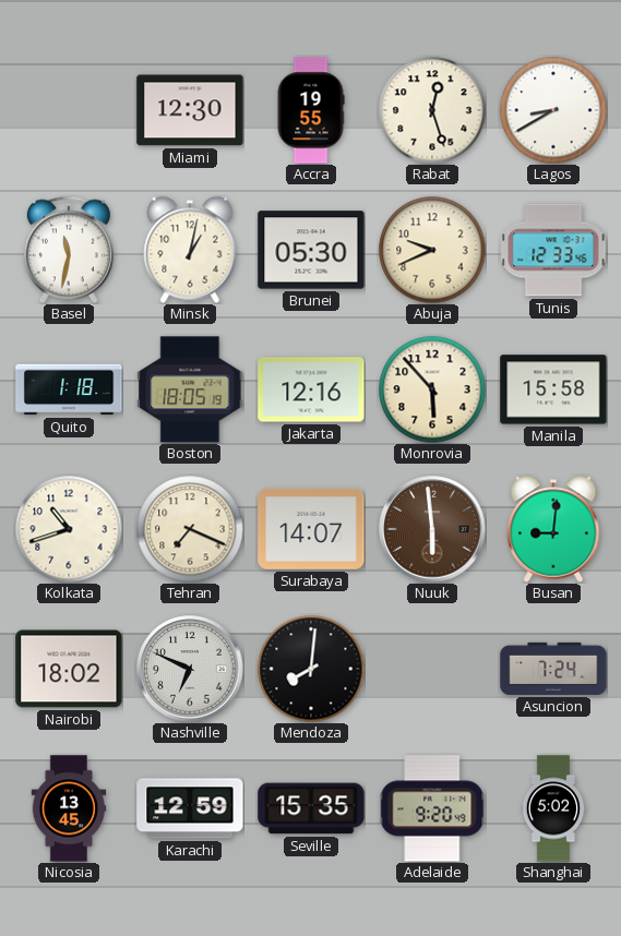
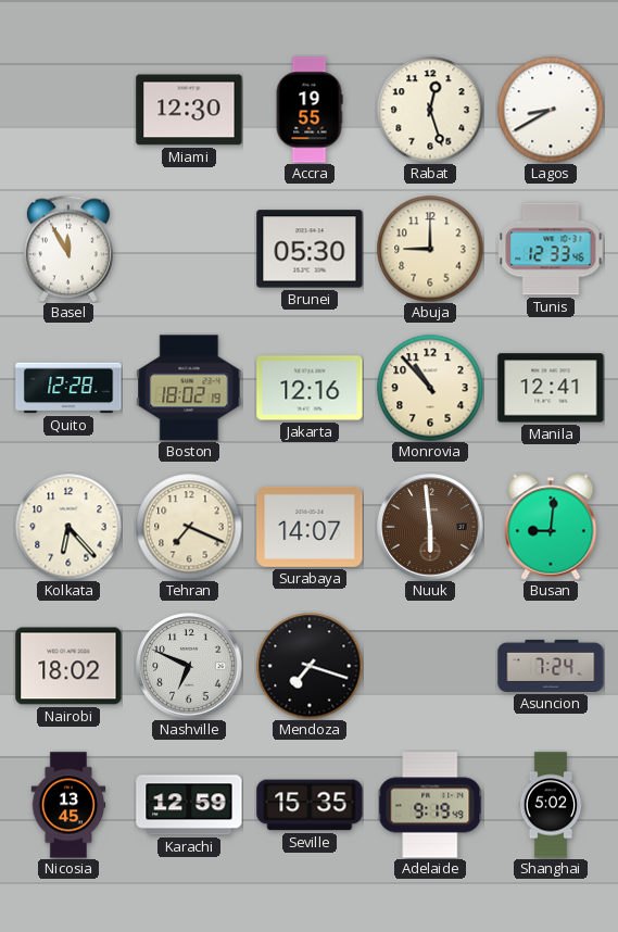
Basel: 11:32 -> 11:55 (68, 249)
Minsk: 1:02 -> none (190, 250)
Abuja: 9:41 -> 9:00 (430, 249)
Quito: 1:18 -> 12:28 (68, 388)
Boston: 18:05 -> 18:02 (189, 388)
Monrovia: 5:53 -> 10:53 (430, 388)
Manila: 15:58 -> 12:41 (551, 388)
Kolkata: 10:42 -> 6:23 (68, 527)
Mendoza: 8:01 -> 7:18 (310, 666)
Adelaide: 9:20 -> 9:19 (430, 805)
